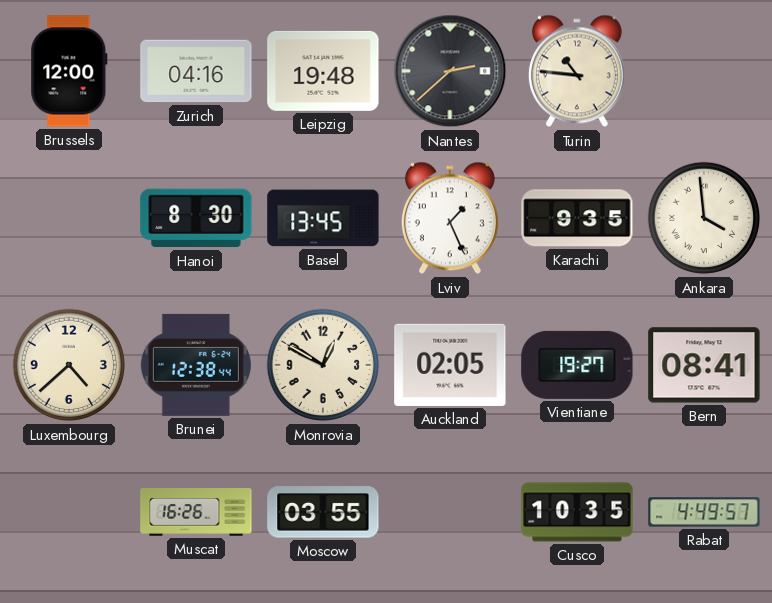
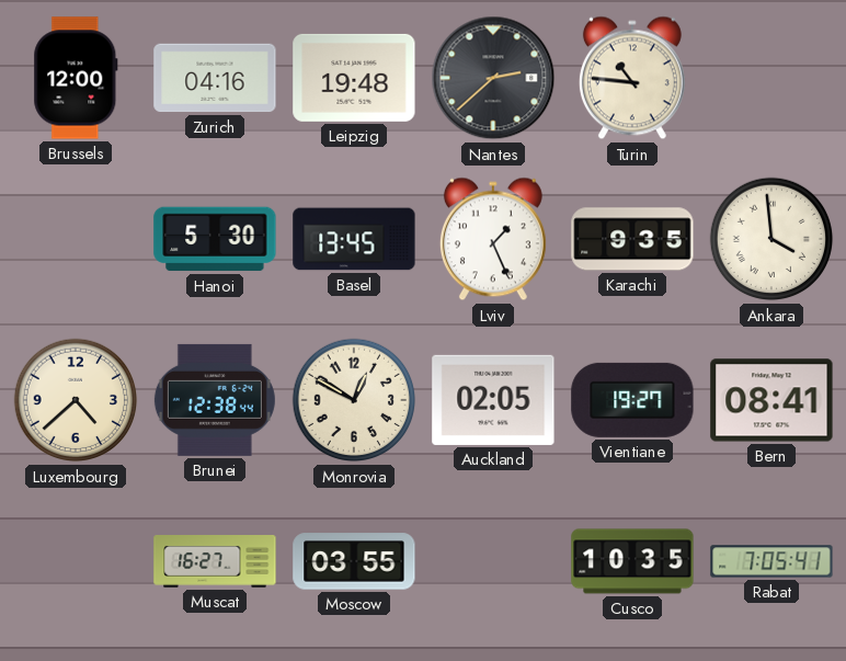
Hanoi: 8:30 -> 5:30 (215, 239)
Muscat: 16:26 -> 16:27 (215, 562)
Rabat: 4:49 -> 7:05 (771, 561)
